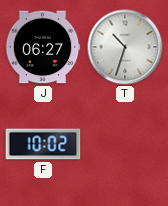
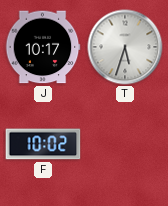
J: 06:27 -> 10:17 (43, 47)
T: 10:33 -> 5:33 (125, 47)
